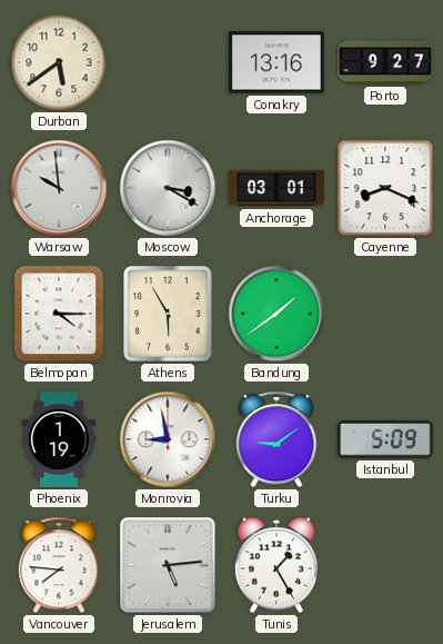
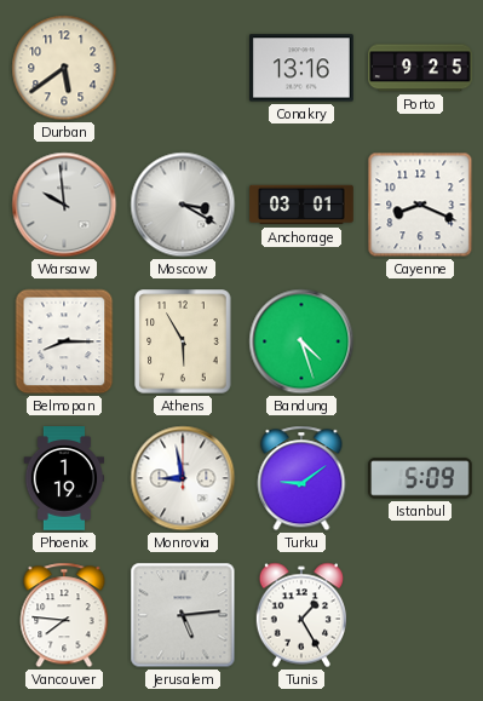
Porto: 9:27 -> 9:25 (420, 68)
Belmopan: 4:15 -> 8:15 (64, 341)
Bandung: 1:39 -> 4:27 (301, 341)
